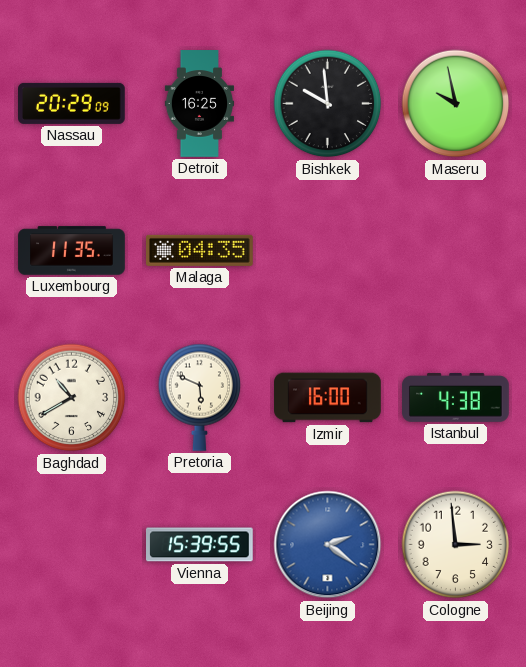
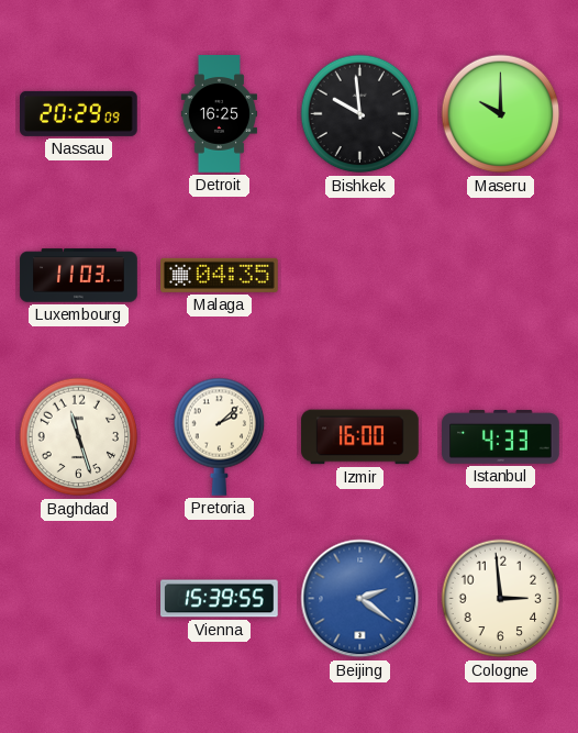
Maseru: 9:58 -> 10:00 (501, 114)
Luxembourg: 11:35 -> 11:03 (79, 276)
Baghdad: 10:40 -> 11:27 (79, 437)
Pretoria: 5:49 -> 2:08 (220, 436)
Istanbul: 4:38 -> 4:33 (501, 437)
